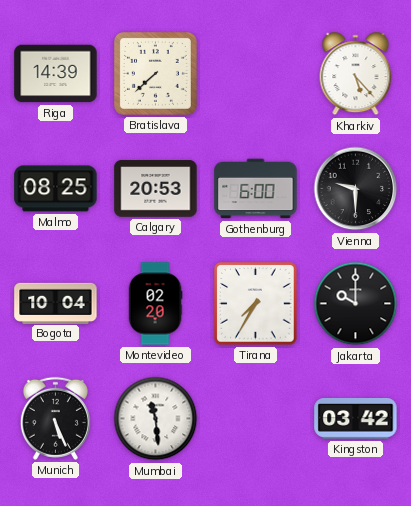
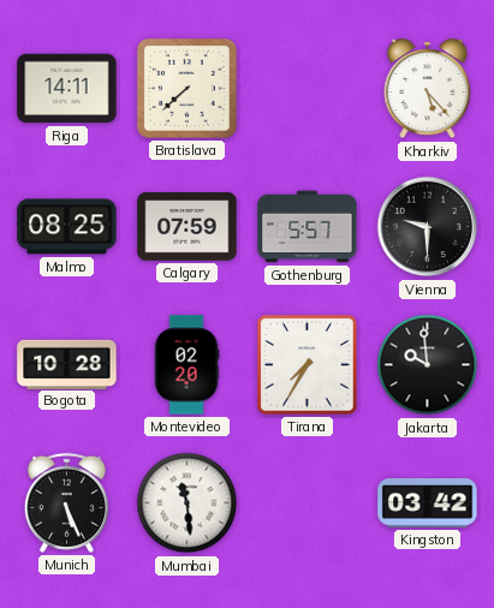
Riga: 14:39 -> 14:11 (67, 89)
Calgary: 20:53 -> 07:59 (188, 227)
Gothenburg: 6:00 -> 5:57 (308, 227)
Bogota: 10:04 -> 10:28 (67, 364)
Jakarta: 10:00 -> 9:59 (428, 365)
